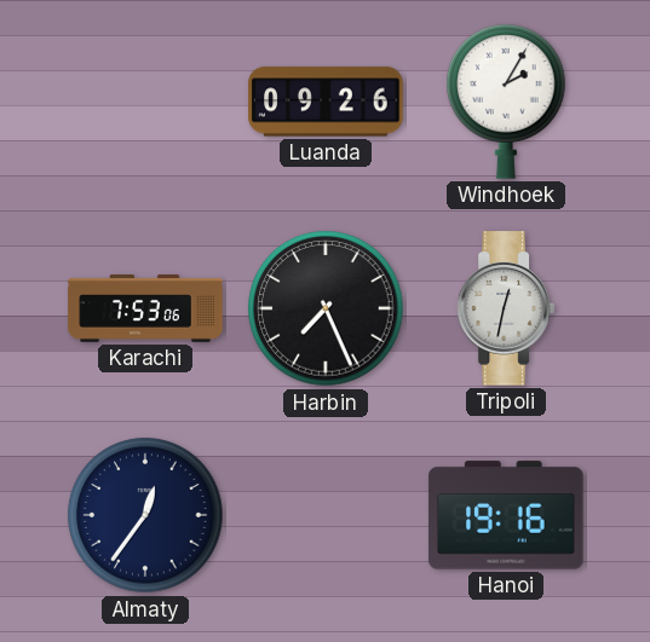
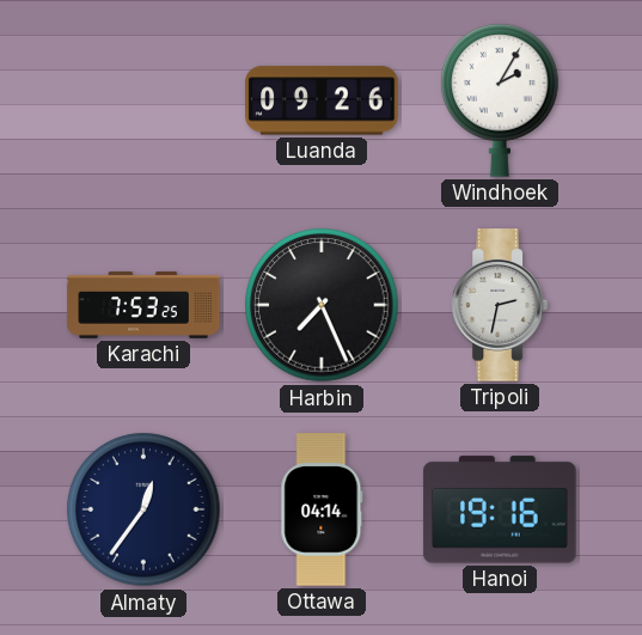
Karachi: 7:53:06 -> 7:53:25 (143, 305)
Tripoli: 12:32 -> 2:32 (499, 305)
Ottawa: none -> 04:14 (322, 509)
